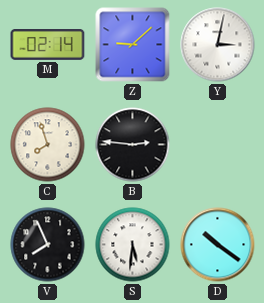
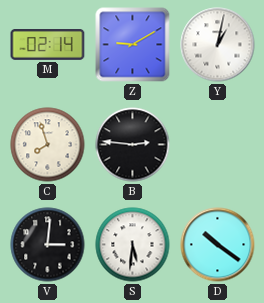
Z: 9:08 -> 9:10 (133, 45)
Y: 3:02 -> 1:02 (218, 45)
V: 7:56 -> 3:01 (48, 245)
